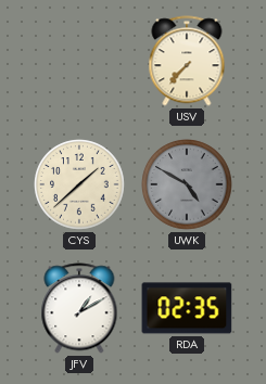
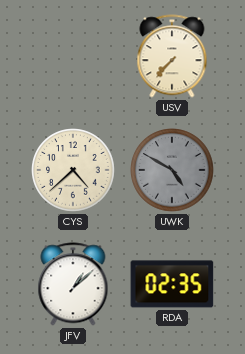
CYS: 1:38 -> 4:38 (73, 170)
JFV: 1:10 -> 1:08 (73, 284)
